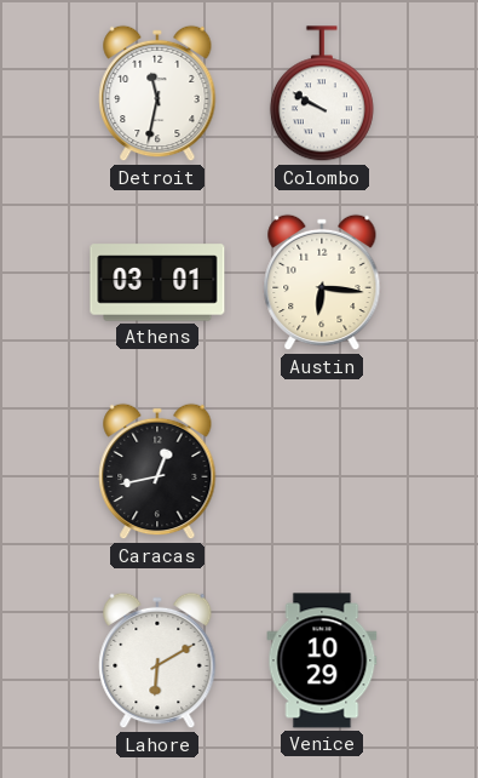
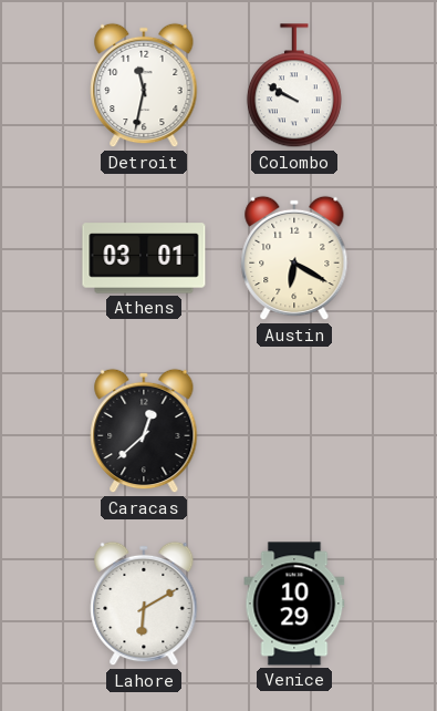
Austin: 6:16 -> 6:20 (294, 258)
Caracas: 12:43 -> 12:38 (144, 431)
